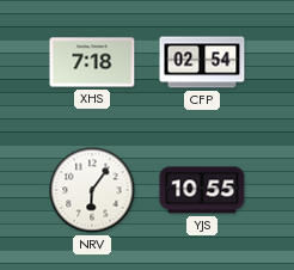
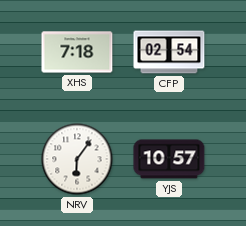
YJS: 10:55 -> 10:57 (169, 159)
